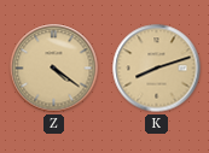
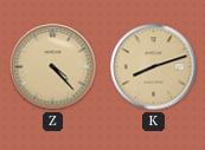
Z: 4:21 -> 4:23 (53, 67)
